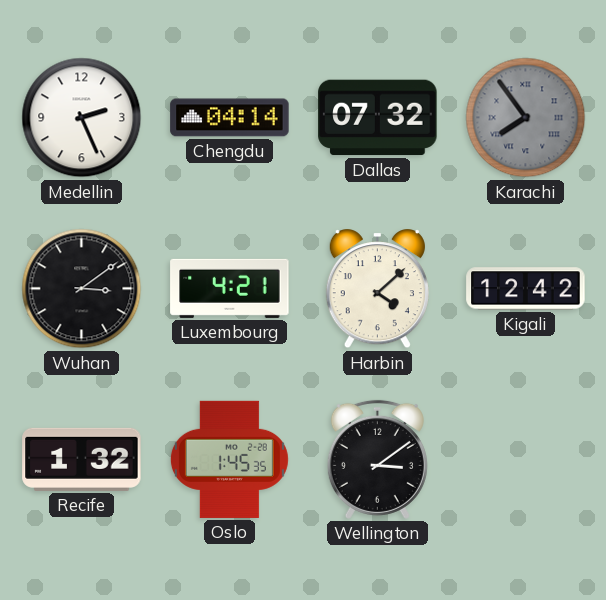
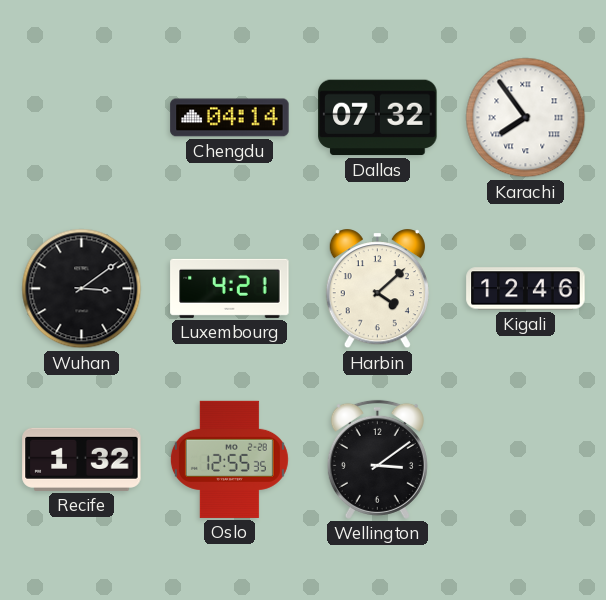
Medellin: 2:26 -> none (82, 118)
Karachi dial: grey -> white (526, 118)
Kigali: 12:42 -> 12:46 (526, 289)
Oslo: 1:45 -> 12:55 (229, 459)
